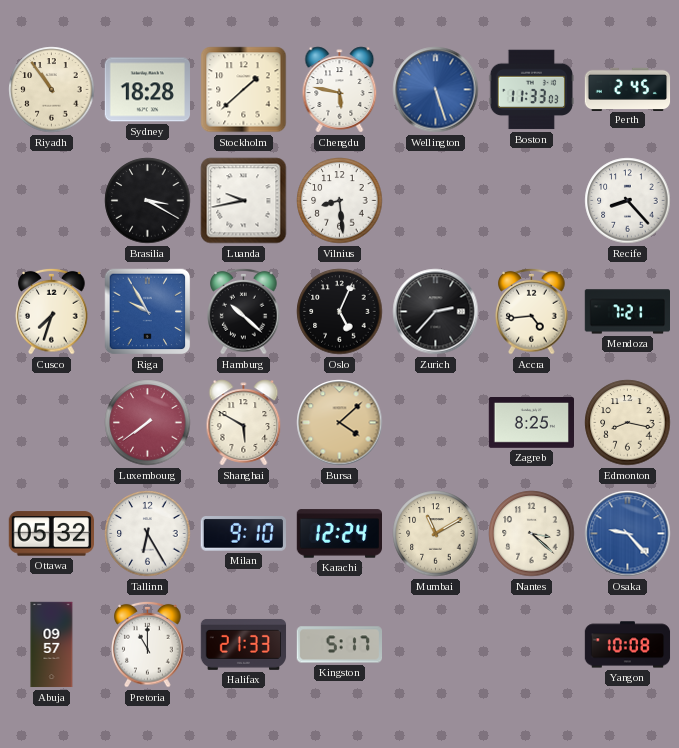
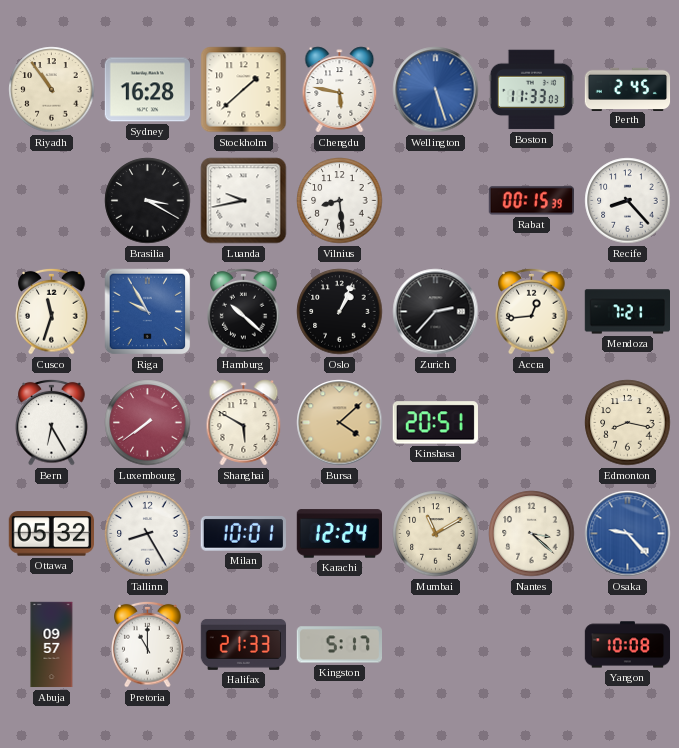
Sydney: 18:28 -> 16:28 (147, 90)
Rabat: none -> 00:15 (531, 201)
Cusco: 7:33 -> 11:33 (52, 311)
Oslo: 5:04 -> 1:04 (340, 312)
Accra: 4:44 -> 12:44 (532, 311)
Bern: none -> 6:25 (52, 422)
Kinshasa: none -> 20:51 (435, 423)
Zagreb: 8:25 -> none (532, 423)
Tallinn: 6:25 -> 8:25 (148, 534)
Milan: 9:10 -> 10:01 (243, 534)
